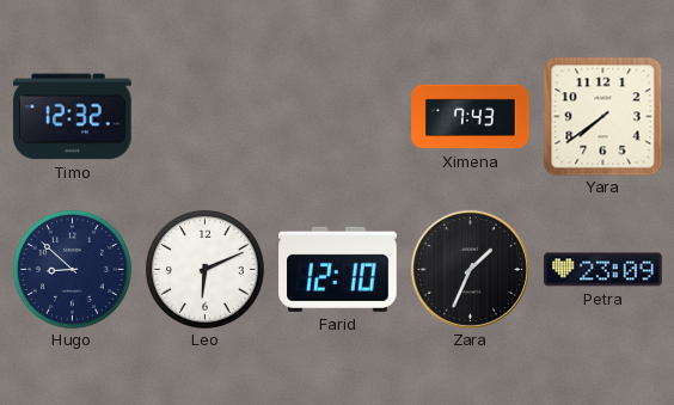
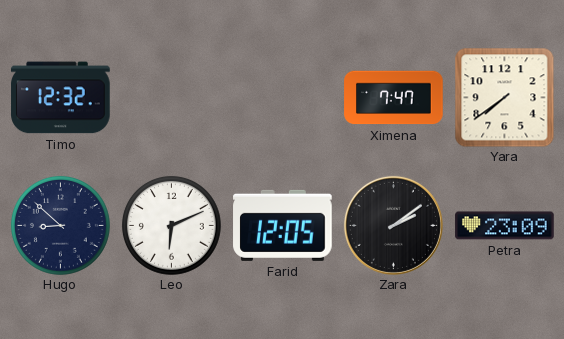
Ximena: 7:43 -> 7:47 (394, 98)
Farid: 12:10 -> 12:05 (283, 225)
Zara: 1:34 -> 2:09 (393, 225)
